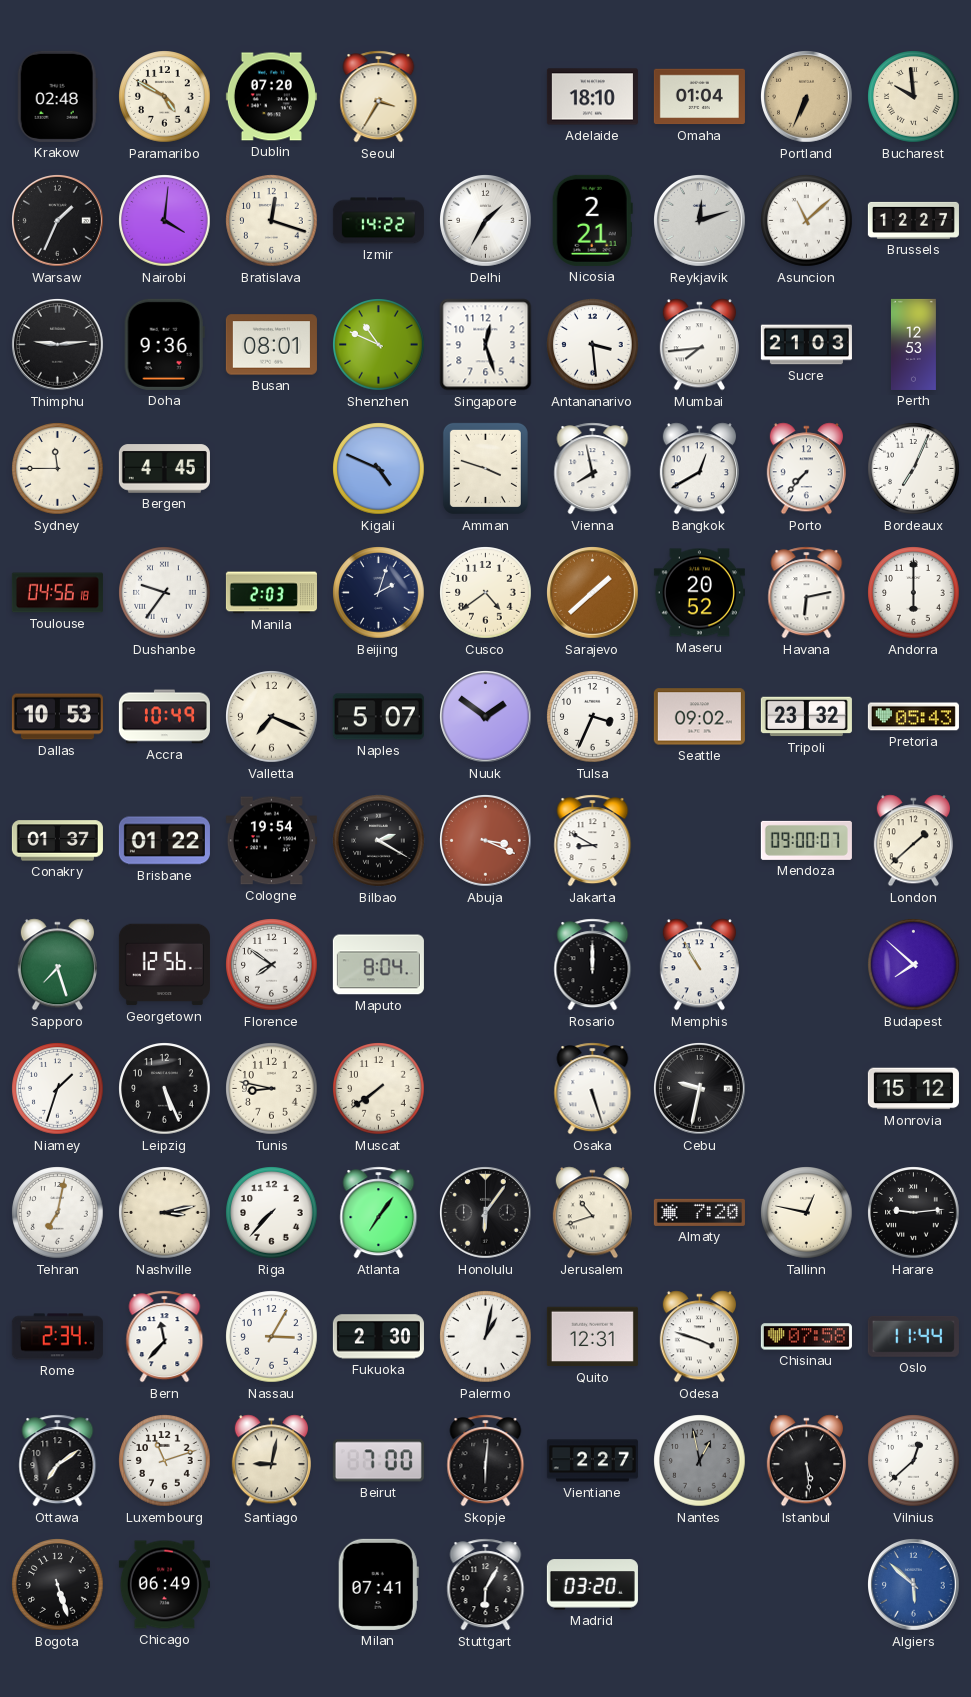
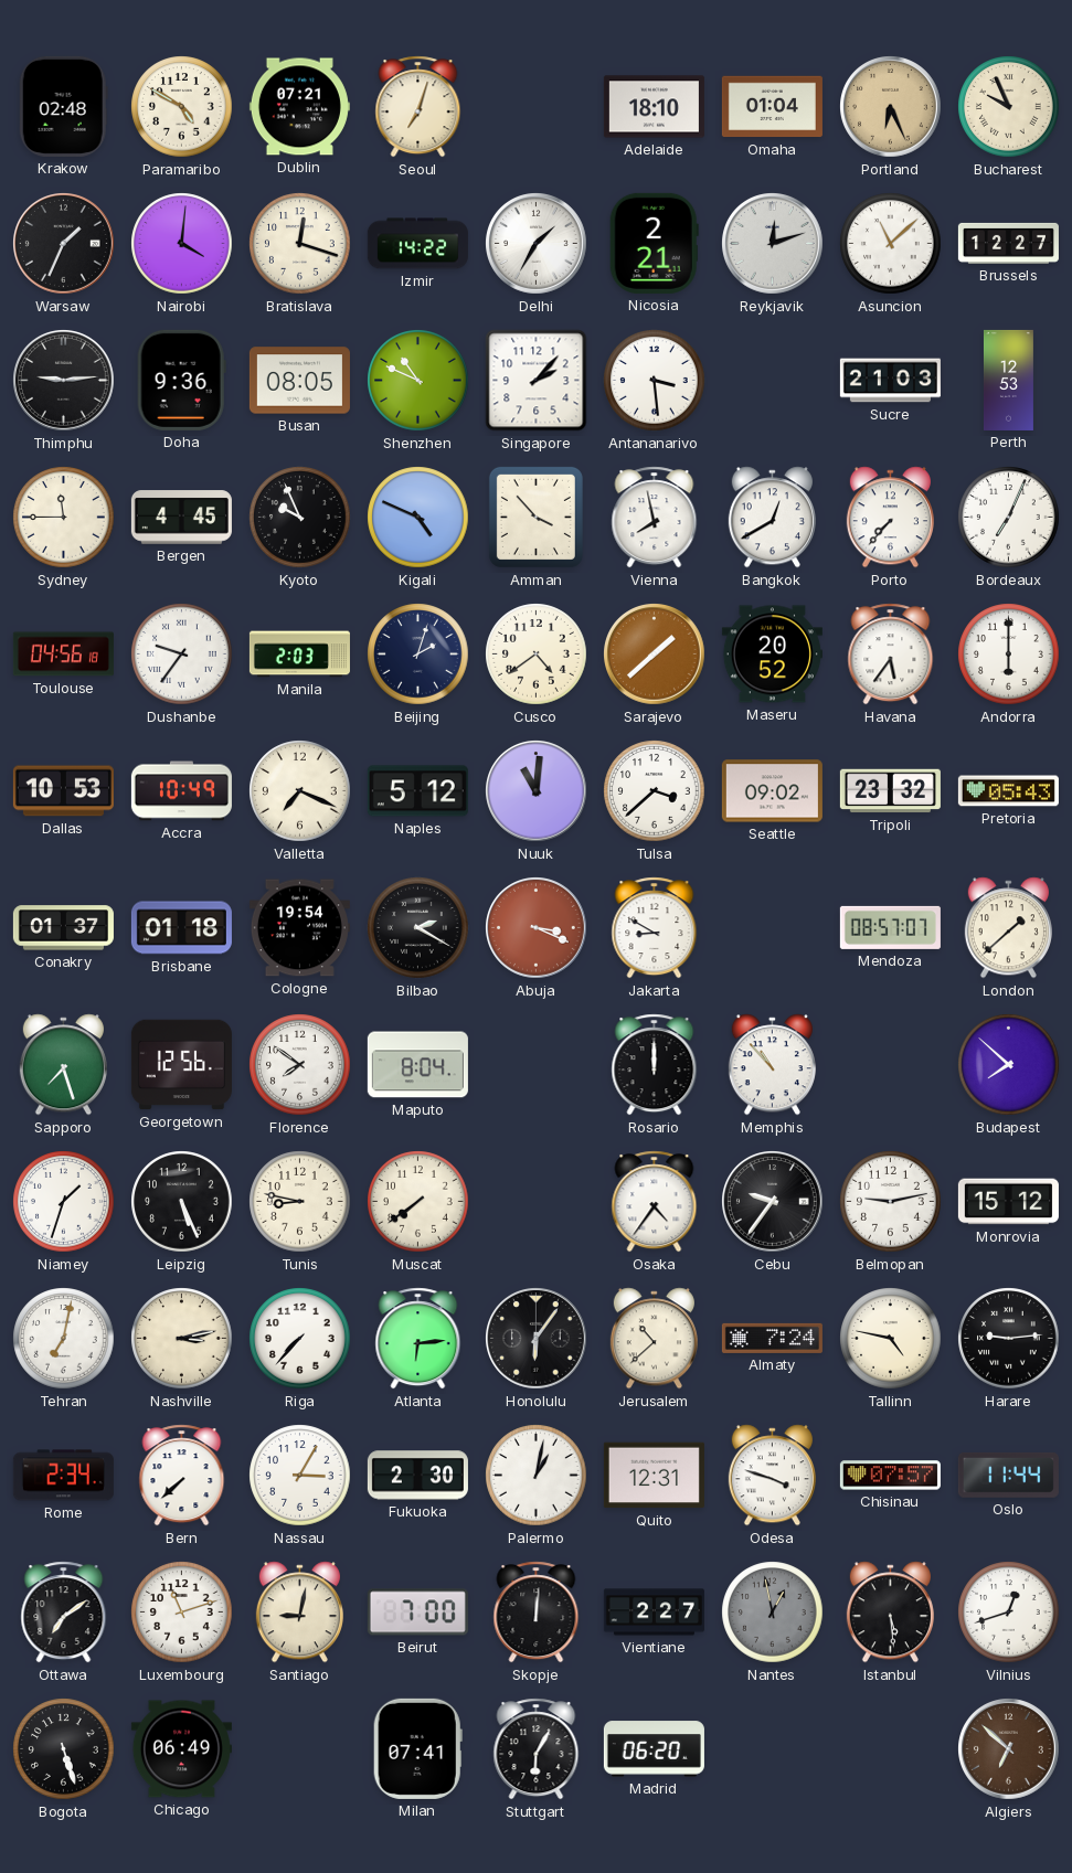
Dublin: 07:20 -> 07:21 (299, 107)
Seoul: 3:35 -> 7:03 (418, 107)
Portland: 6:34 -> 6:26 (891, 107)
Bucharest: 9:59 -> 9:56 (1009, 107)
Busan: 08:01 -> 08:05 (299, 381)
Singapore: 12:27 -> 2:07 (537, 381)
Mumbai: 7:44 -> none (699, 345)
Kyoto: none -> 9:56 (300, 518)
Amman: 3:48 -> 3:53 (535, 517)
Havana: 6:13 -> 5:36 (891, 655)
Naples: 5:07 -> 5:12 (417, 791)
Nuuk: 1:51 -> 11:01 (537, 791)
Tulsa: 3:34 -> 3:38 (655, 791)
Brisbane: 01:22 -> 01:18 (181, 928)
Mendoza: 09:00 -> 08:57 (890, 927)
Memphis: 10:55 -> 10:53 (772, 1065)
Osaka: 5:27 -> 4:36 (655, 1202)
Cebu: 9:32 -> 9:36 (773, 1202)
Belmopan: none -> 9:13 (891, 1202)
Atlanta: 7:06 -> 6:14 (418, 1339)
Jerusalem: 10:42 -> 10:38 (654, 1339)
Almaty: 7:20 -> 7:24 (772, 1338)
Tallinn: 12:47 -> 4:47 (891, 1339)
Bern: 11:37 -> 7:38 (182, 1476)
Chisinau: 07:58 -> 07:57 (890, 1476)
Skopje: 6:01 -> 12:01 (537, 1613)
Vilnius: 12:38 -> 12:42 (1009, 1613)
Madrid: 03:20 -> 06:20 (654, 1749)
Algiers: 5:52 -> 6:52 (1009, 1749)
Algiers dial: blue -> brown (1009, 1749)
